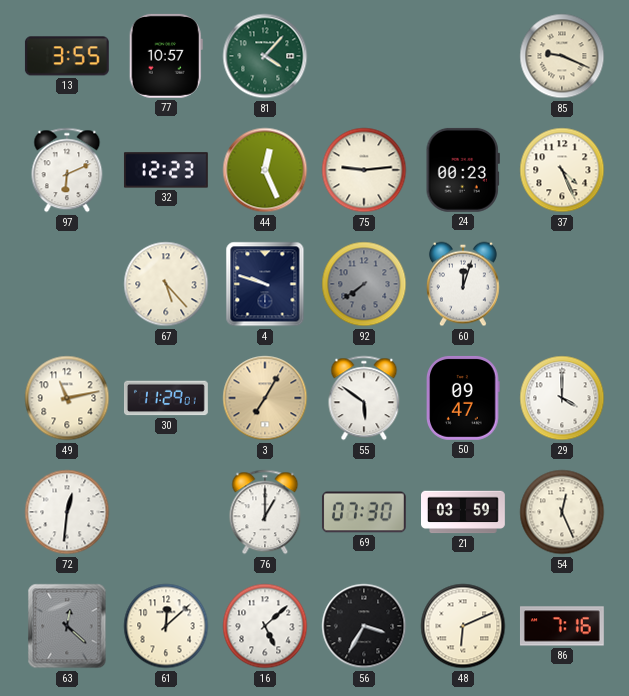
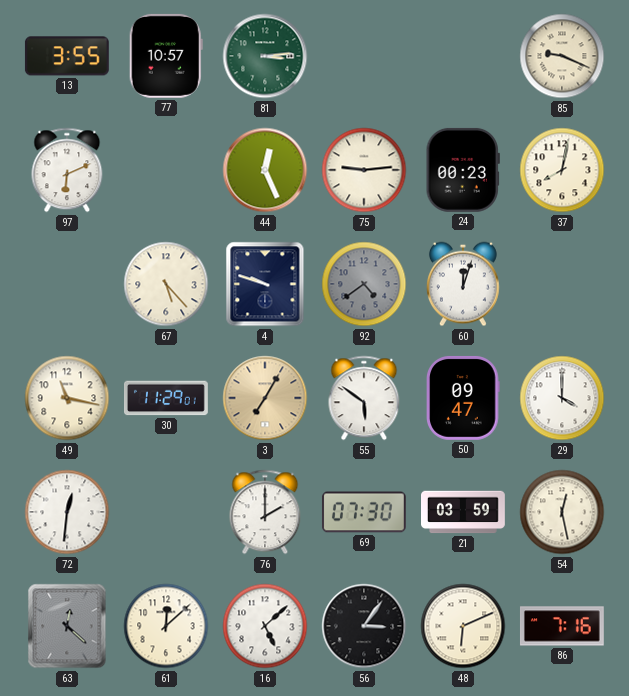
81: 4:07 -> 3:14 (265, 56)
32: 12:23 -> none (166, 170)
37: 4:26 -> 8:02 (562, 170)
92: 7:39 -> 4:39 (364, 284)
49: 11:13 -> 11:17 (67, 398)
76: 1:00 -> 2:00 (265, 512)
54: 12:26 -> 12:28 (562, 512)
56: 3:35 -> 3:06 (364, 626)
